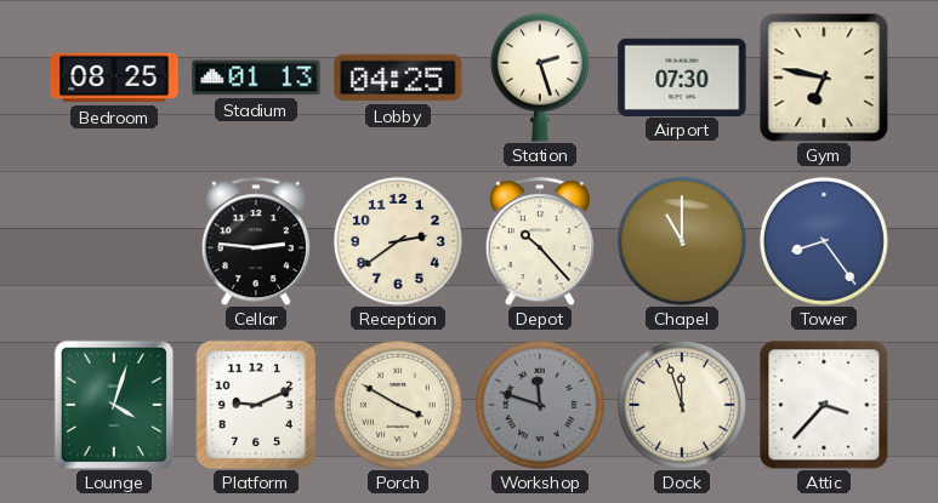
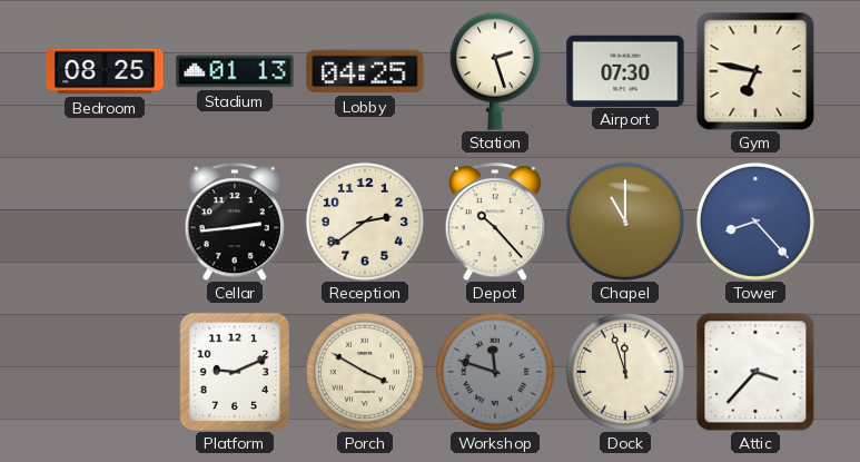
Cellar: 2:46 -> 2:44 (235, 222)
Tower: 8:24 -> 8:23 (755, 222)
Lounge: 4:03 -> none (114, 405)
